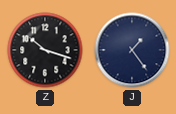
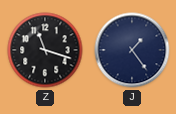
Z: 10:18 -> 11:18 (45, 50)
